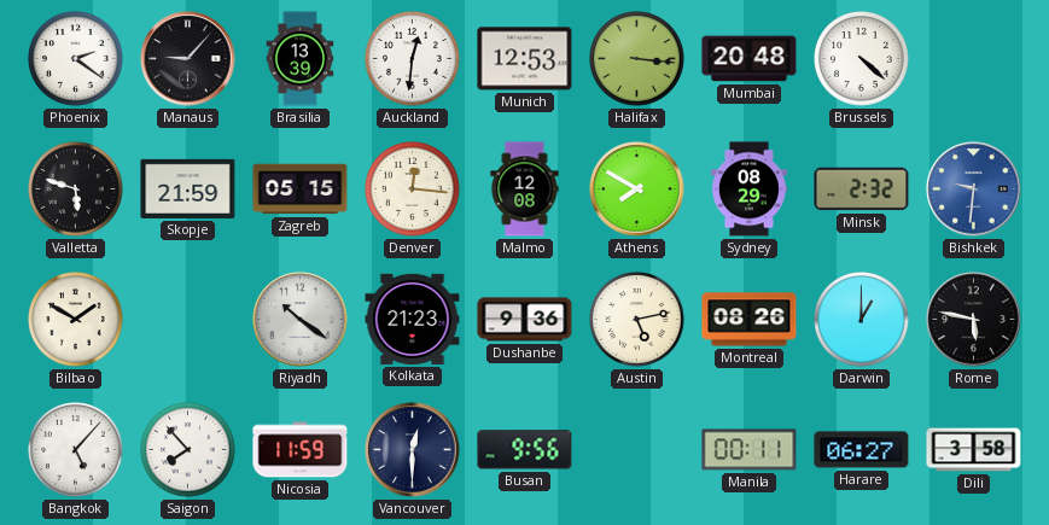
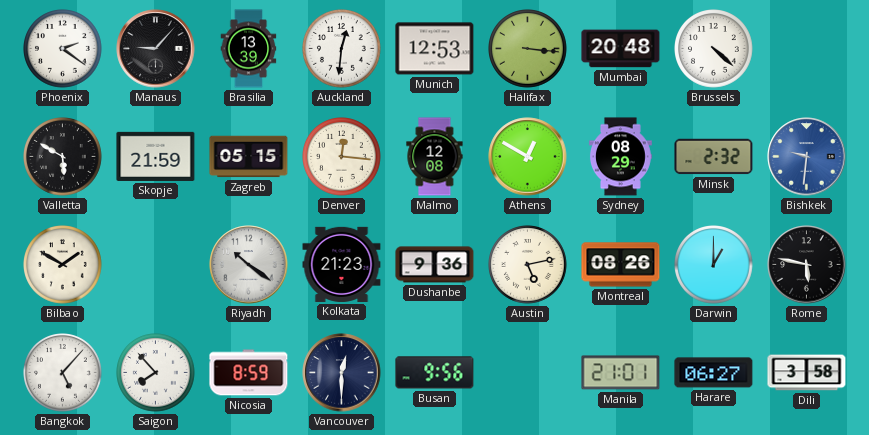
Valletta: 5:48 -> 5:50 (63, 157)
Athens: 7:50 -> 12:50 (528, 157)
Nicosia: 11:59 -> 8:59 (249, 373)
Manila: 00:11 -> 21:01 (621, 373)
